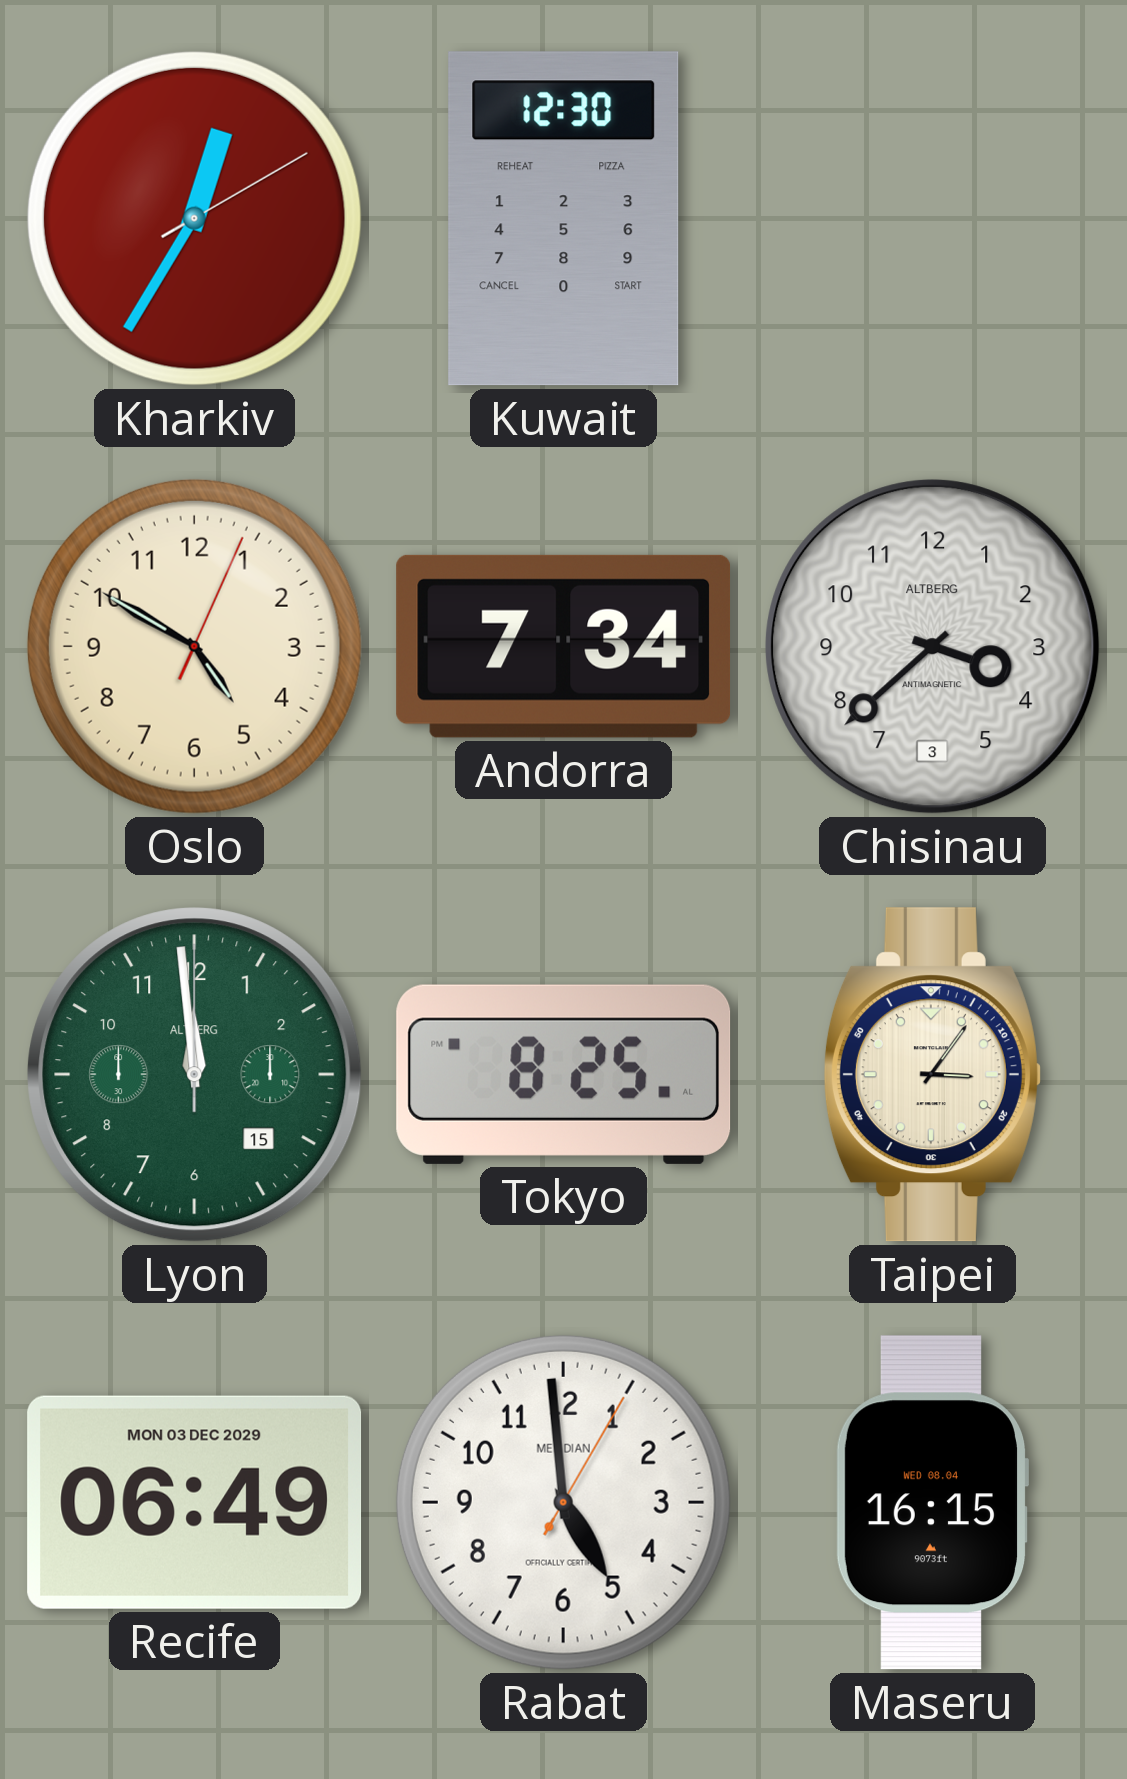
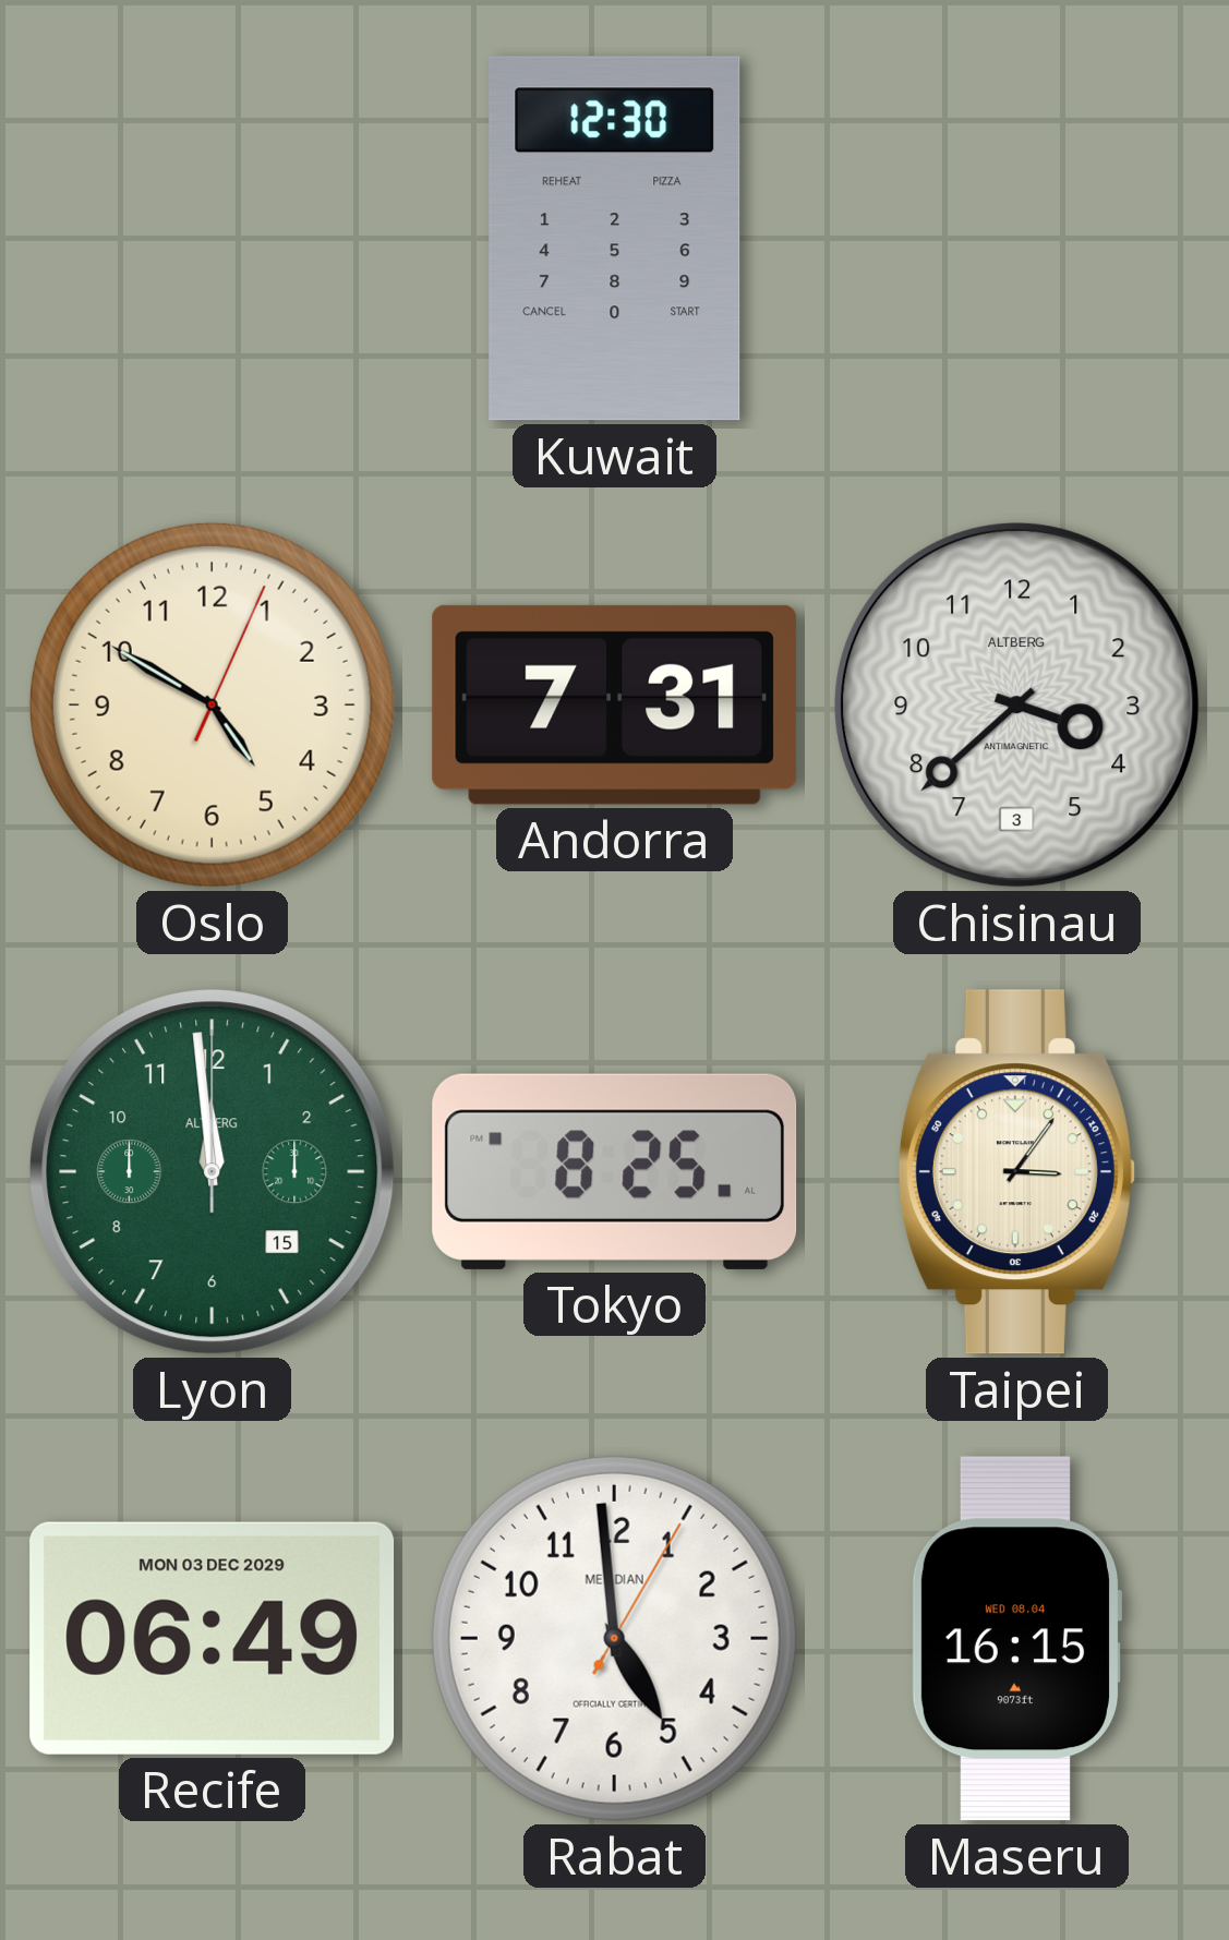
Kharkiv: 12:35 -> none (194, 218)
Andorra: 7:34 -> 7:31 (615, 704)
